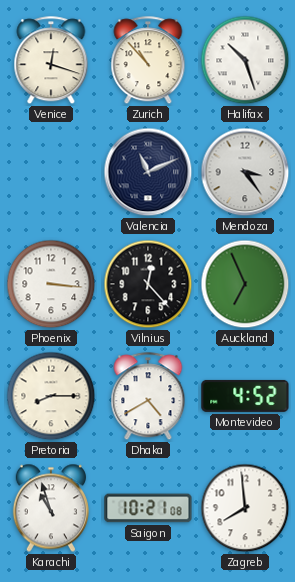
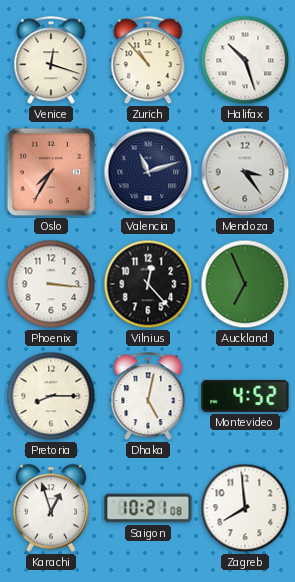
Oslo: none -> 7:35 (51, 172)
Valencia: 11:11 -> 11:12 (148, 172)
Dhaka: 4:40 -> 5:02 (148, 397)
Karachi: 10:57 -> 12:57 (51, 508)
